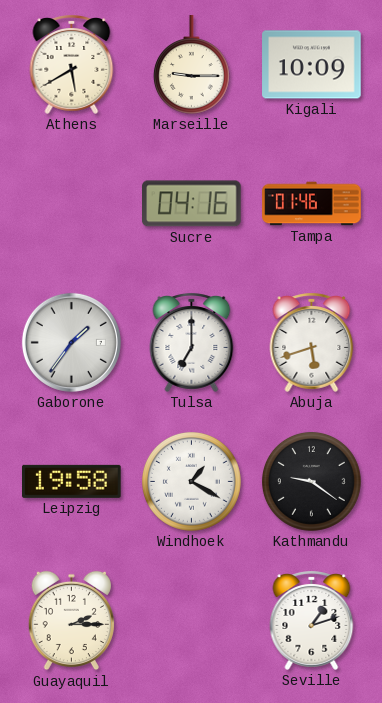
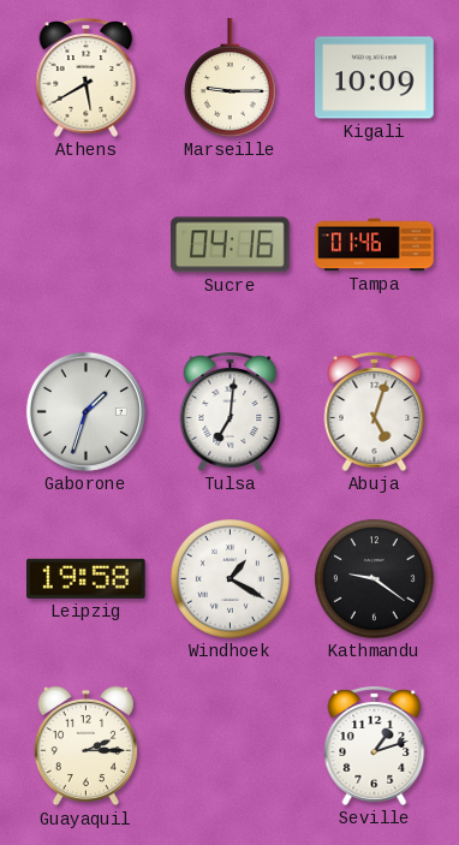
Gaborone: 1:36 -> 1:33 (85, 411)
Tulsa: 7:00 -> 7:01 (231, 411)
Abuja: 5:42 -> 5:03 (375, 411)
